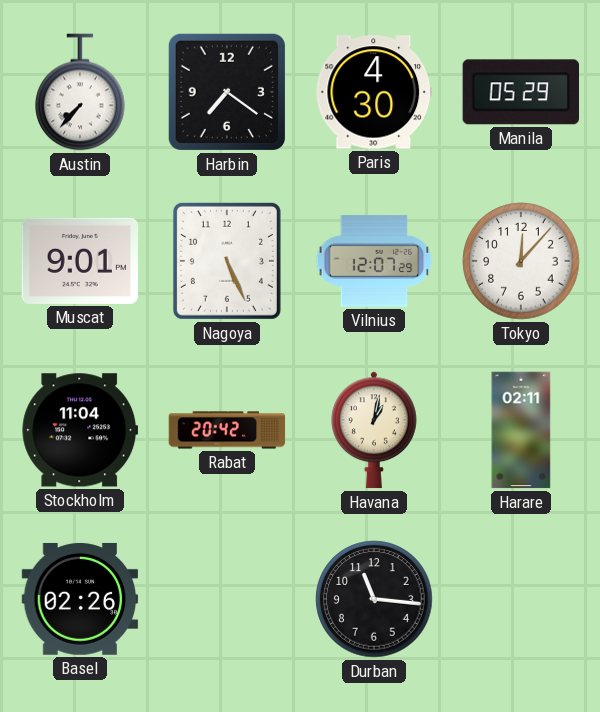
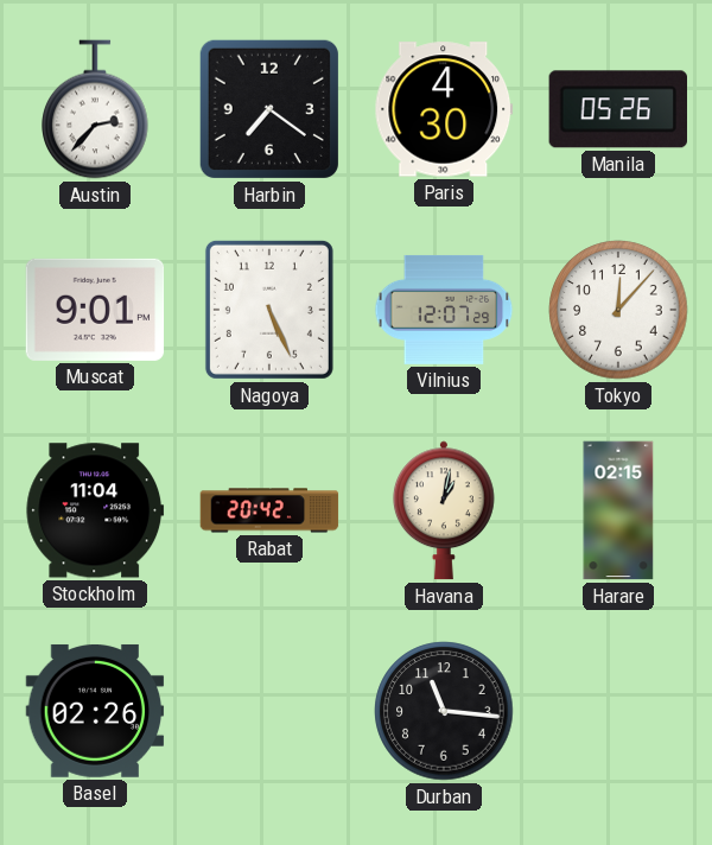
Austin: 7:37 -> 2:37 (95, 109)
Manila: 05:29 -> 05:26 (617, 109)
Harare: 02:11 -> 02:15 (618, 510)
